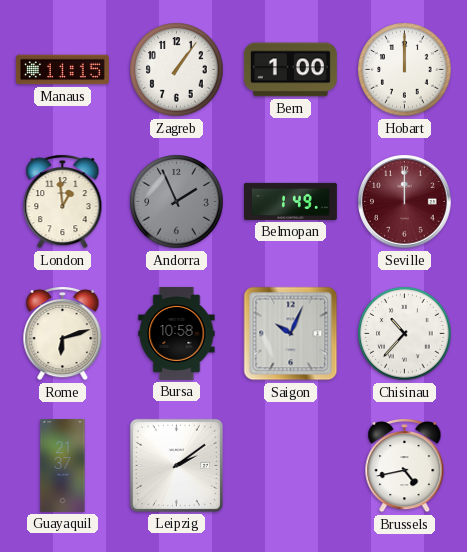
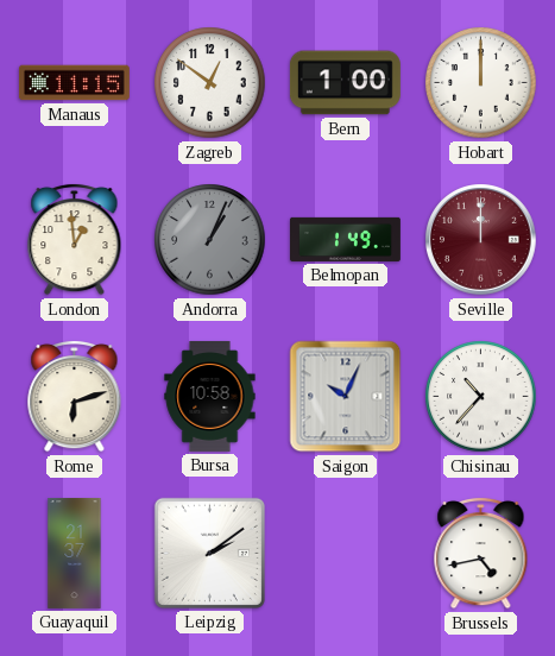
Zagreb: 1:06 -> 12:51 (210, 83)
Andorra: 1:56 -> 1:04 (210, 240)
